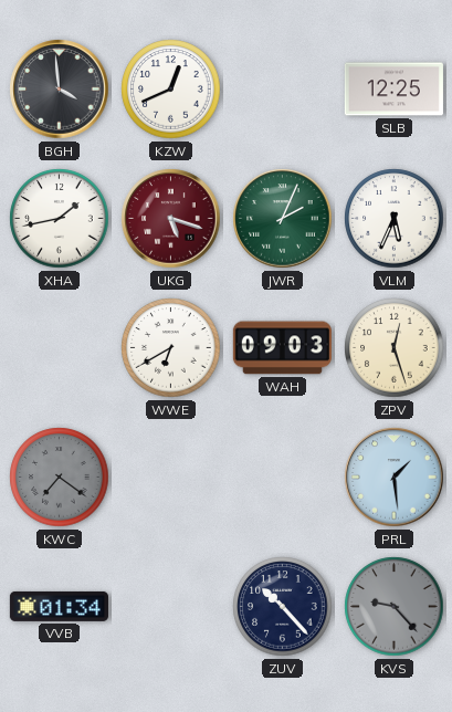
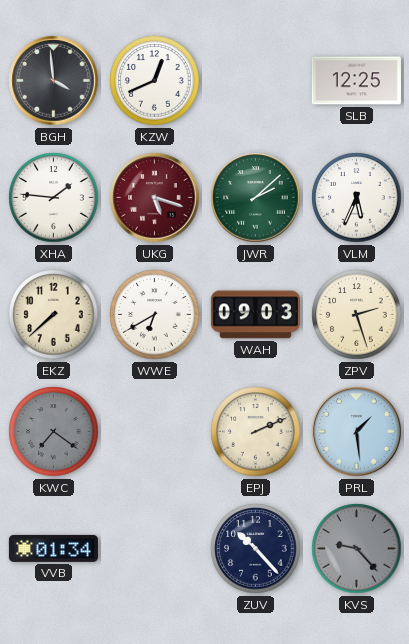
XHA: 1:43 -> 1:46 (54, 198)
JWR: 2:04 -> 2:08 (256, 198)
EKZ: none -> 7:38 (54, 315)
ZPV: 12:27 -> 2:27 (357, 315)
EPJ: none -> 2:11 (256, 432)
